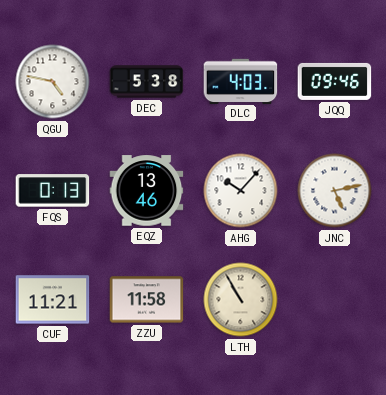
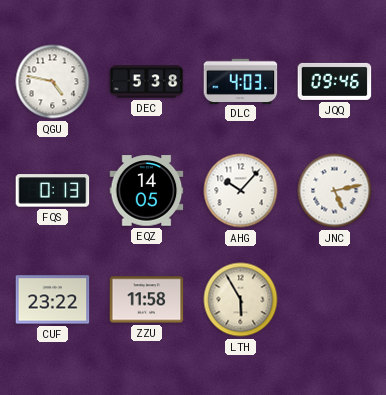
EQZ: 13:46 -> 14:05 (147, 191)
CUF: 11:21 -> 23:22 (53, 300)
LTH: 10:55 -> 5:55 (241, 300)
